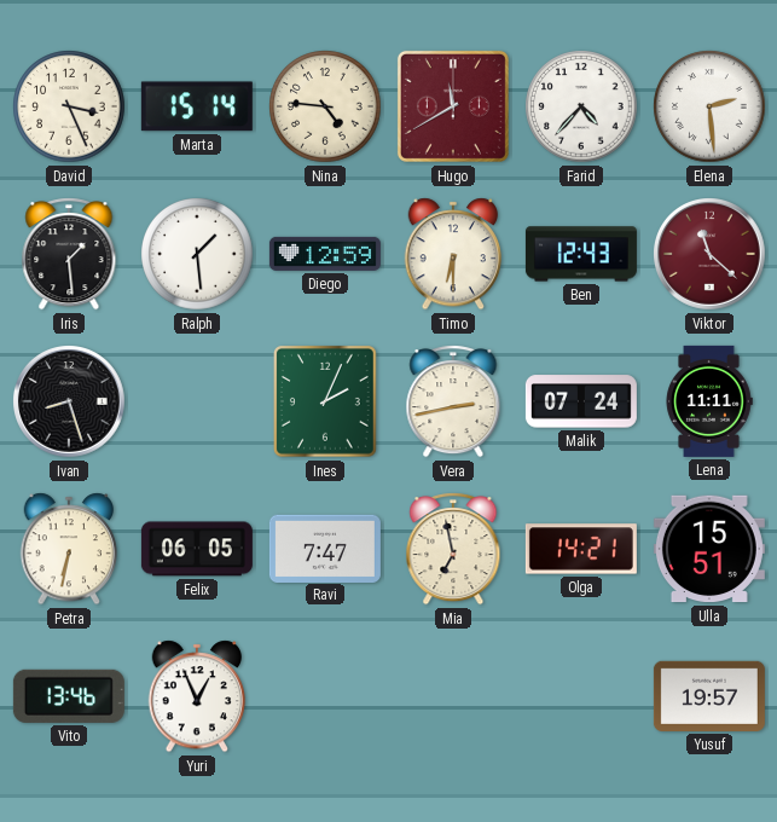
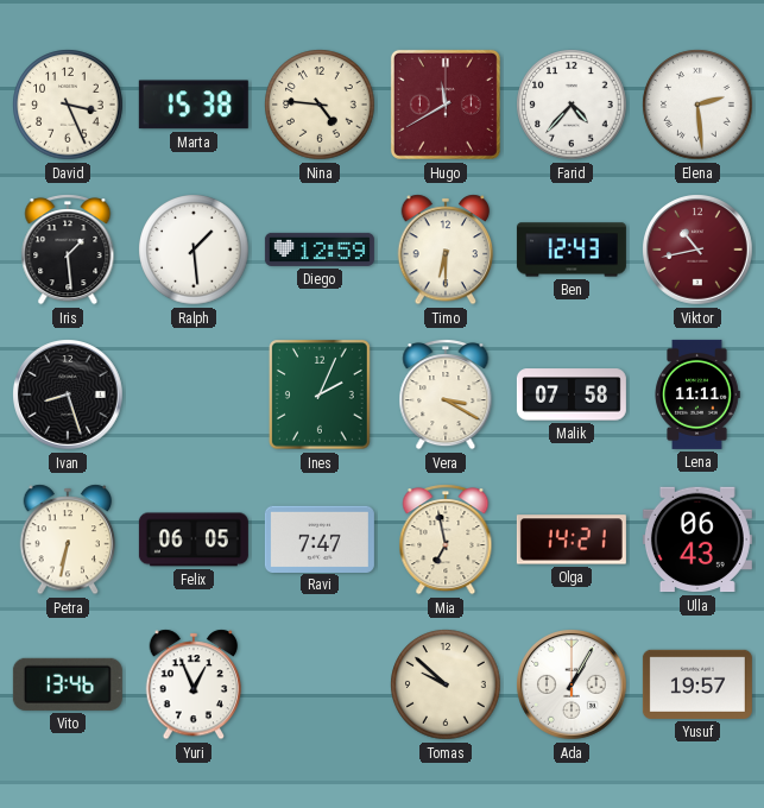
Marta: 15:14 -> 15:38 (194, 105)
Viktor: 11:22 -> 10:43 (699, 251)
Vera: 2:43 -> 3:20 (446, 394)
Malik: 07:24 -> 07:58 (572, 394)
Ulla: 15:51 -> 06:43 (697, 539)
Tomas: none -> 9:52 (446, 684)
Ada: none -> 1:05 (573, 686)
